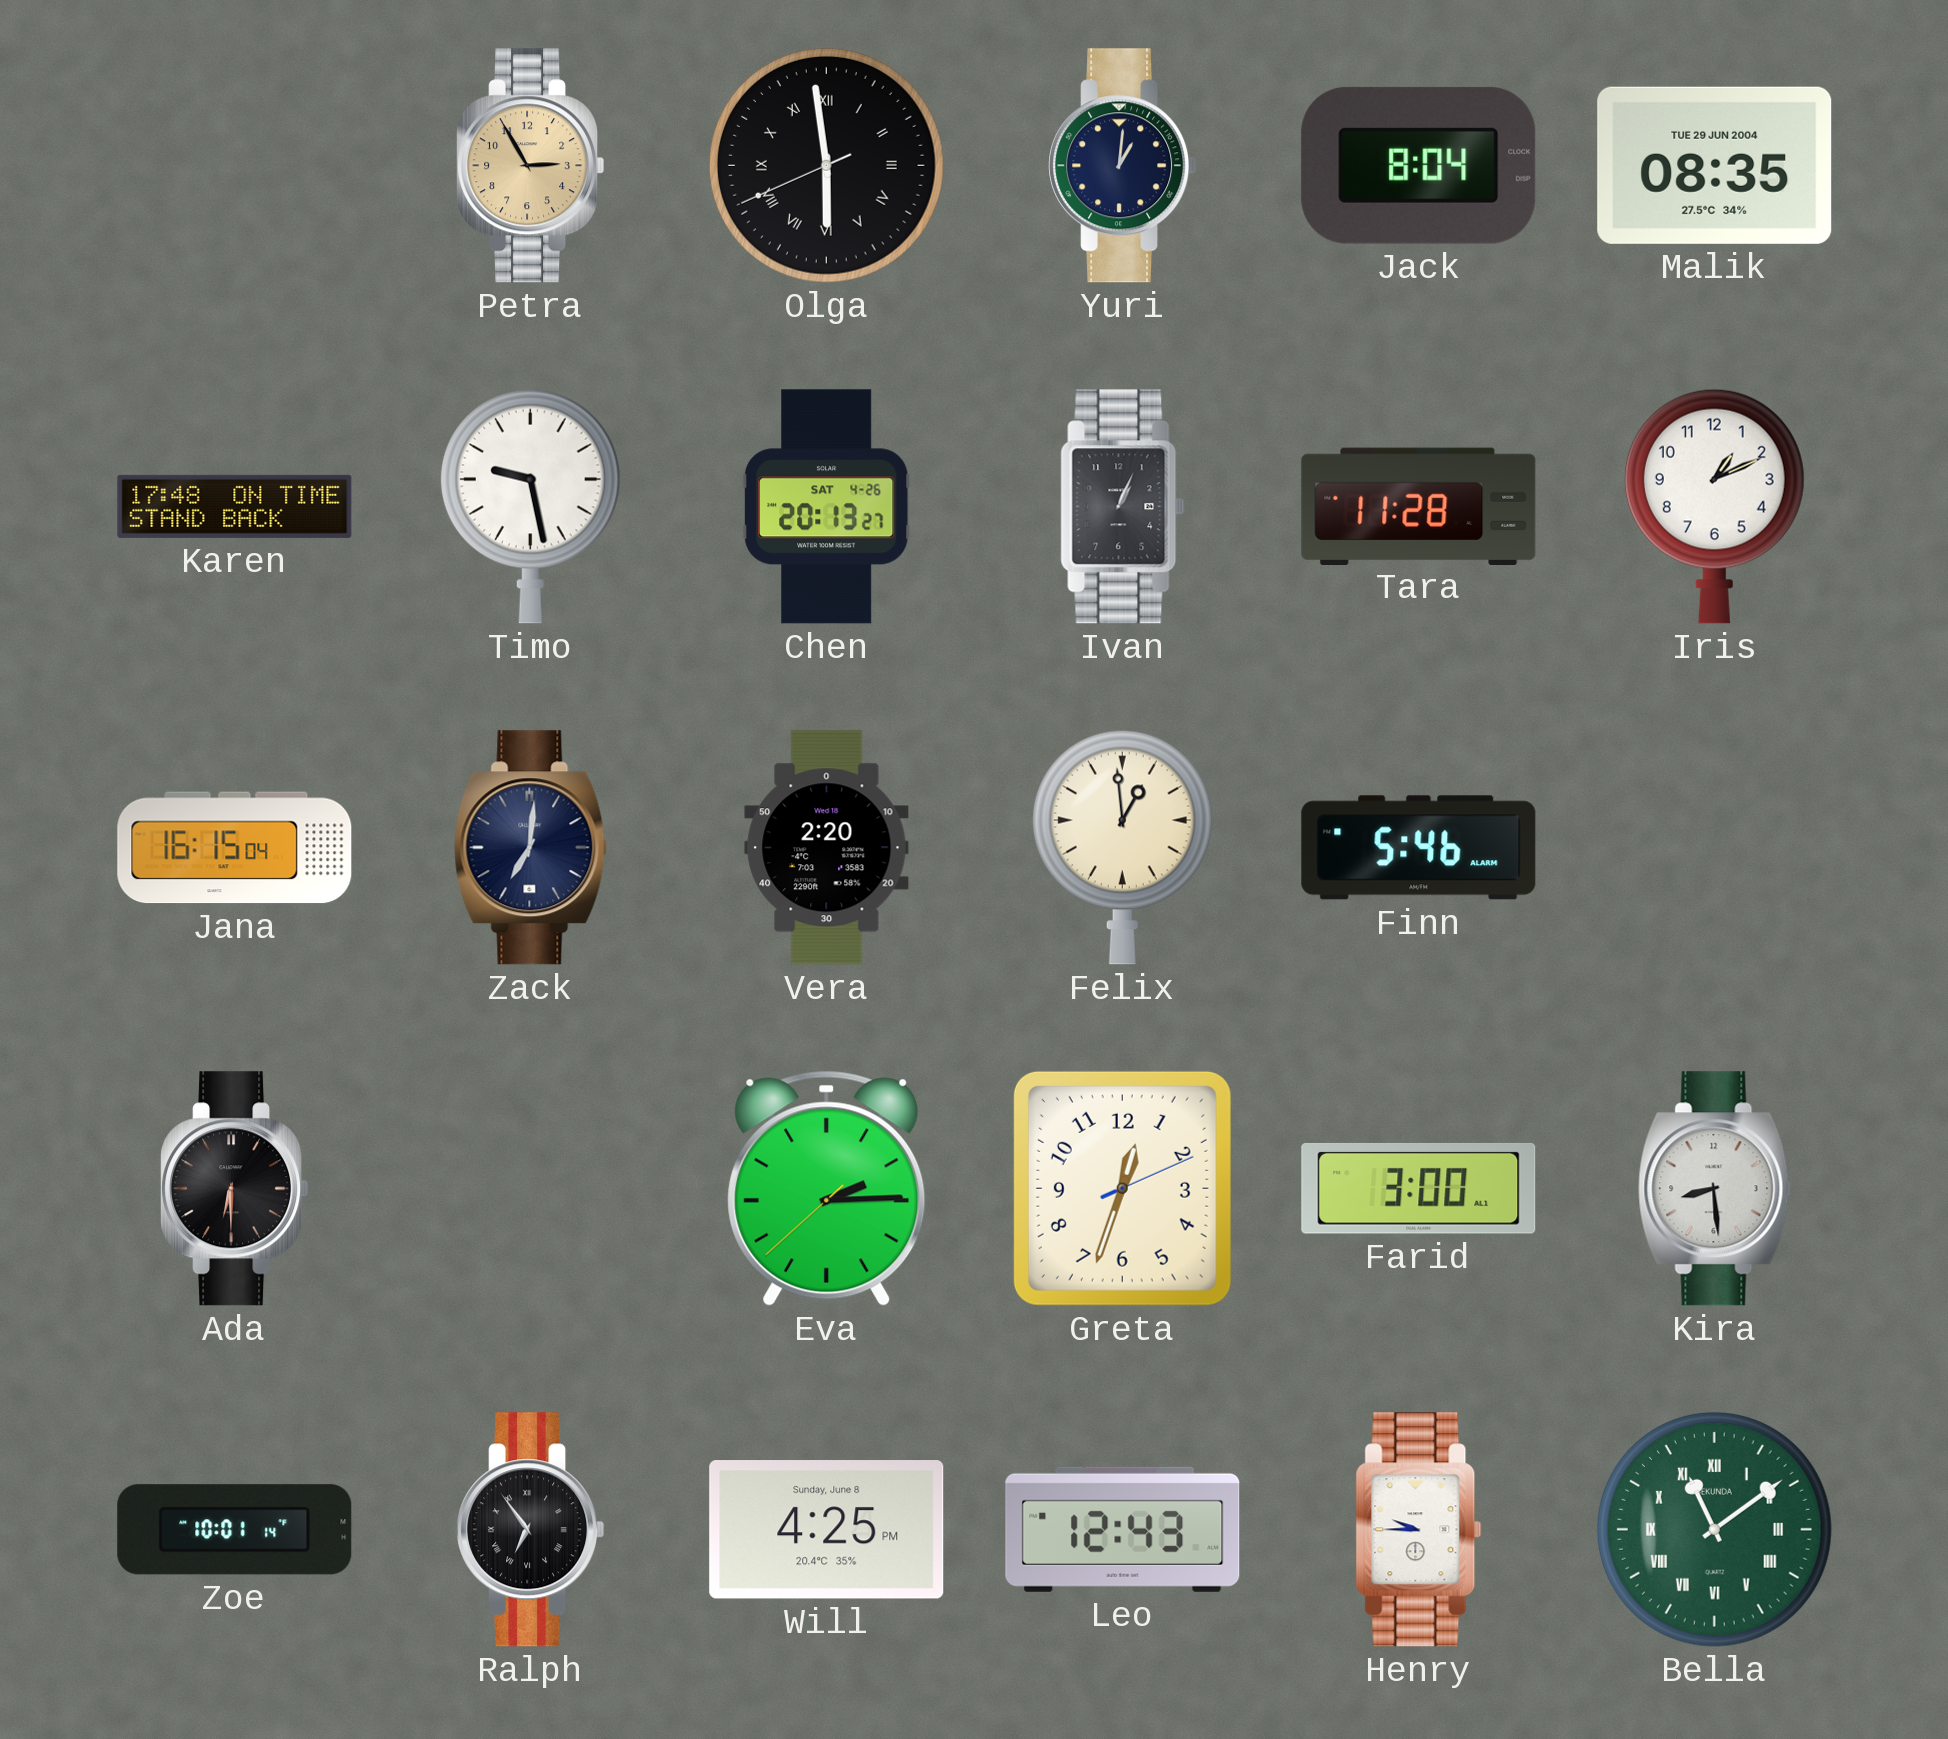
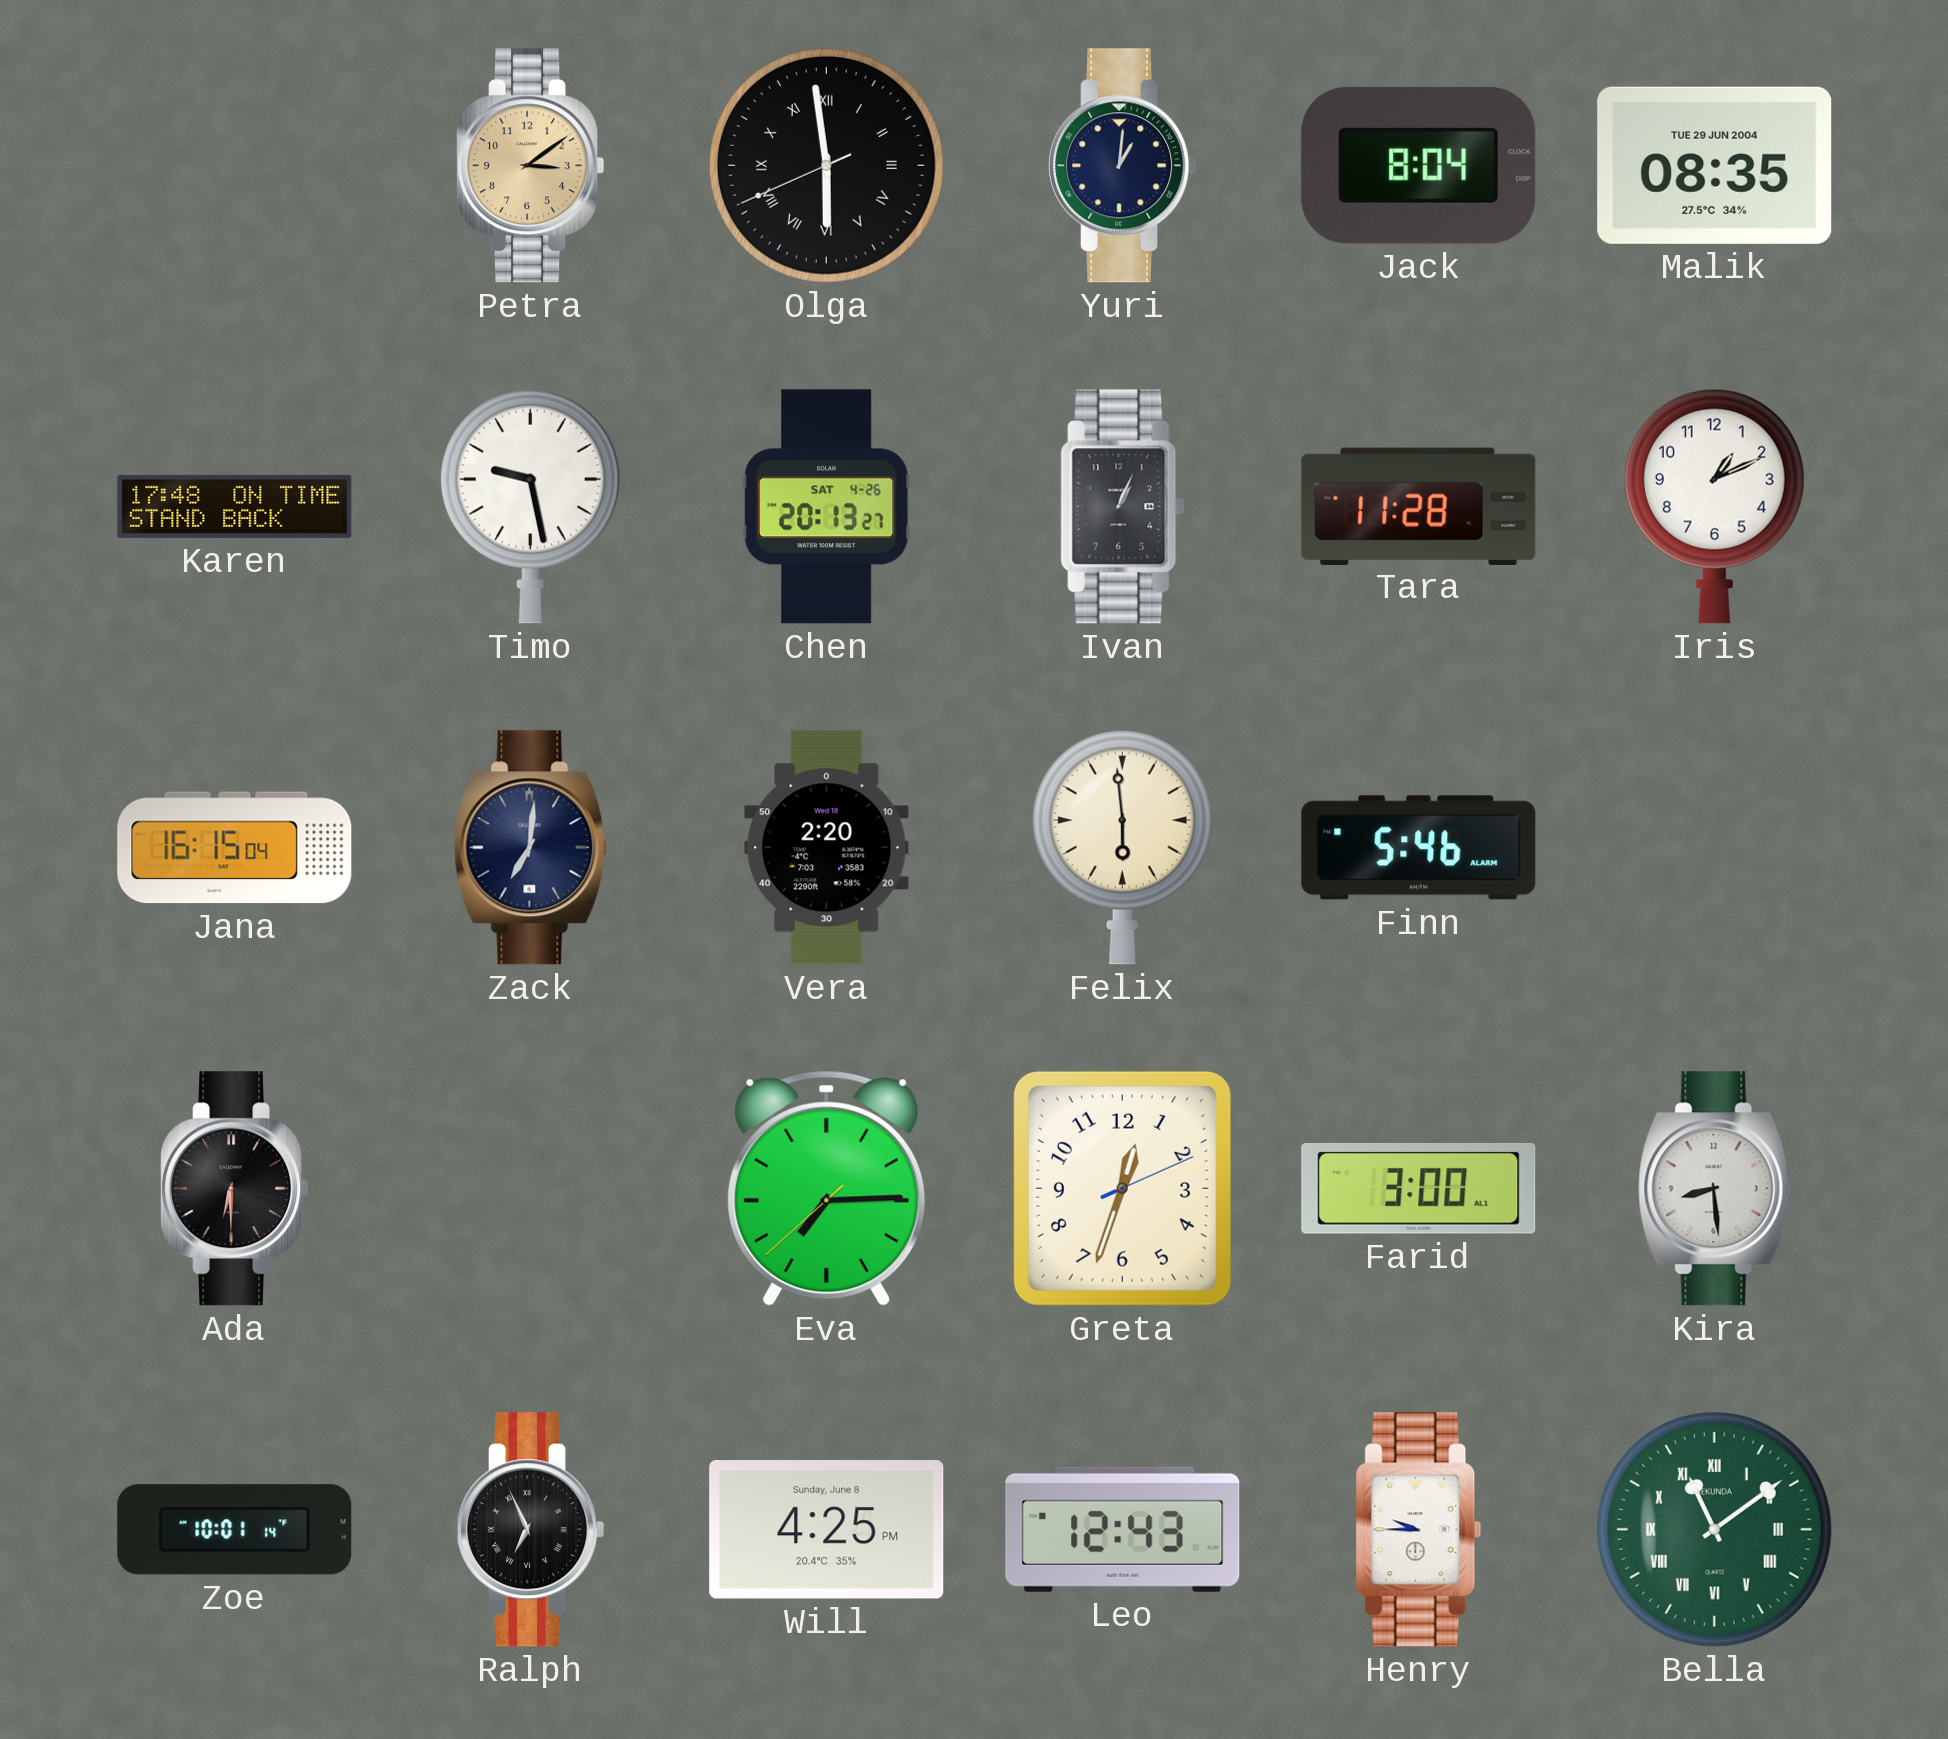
Petra: 2:55 -> 3:09 (531, 166)
Felix: 12:59 -> 5:59 (1122, 847)
Eva: 2:14 -> 7:14 (827, 1188)
Ralph: 6:54 -> 6:56 (531, 1530)
